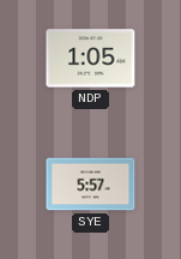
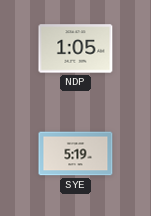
SYE: 5:57 -> 5:19 (76, 154)
